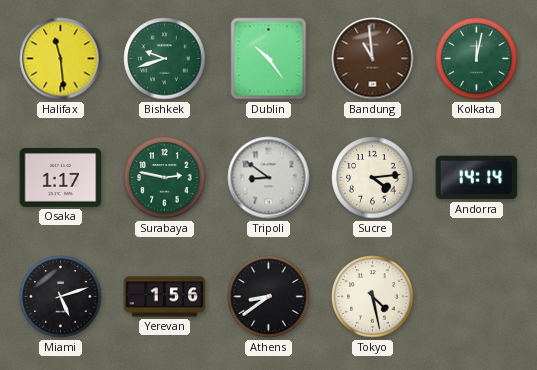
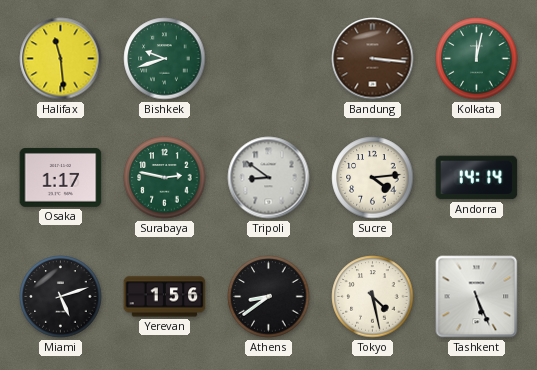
Dublin: 10:24 -> none (269, 59)
Bandung: 10:59 -> 3:16 (373, 59)
Tashkent: none -> 5:26 (477, 297)
